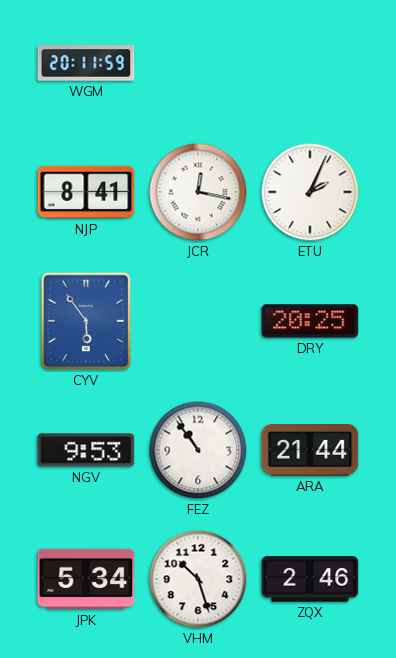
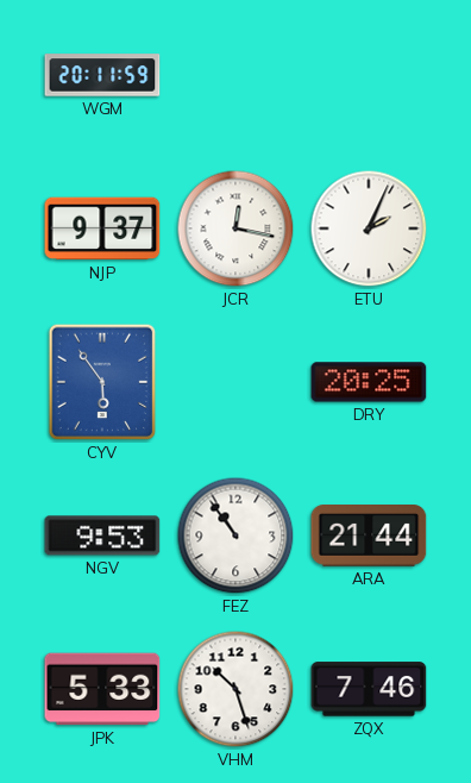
NJP: 8:41 -> 9:37 (102, 228)
JPK: 5:34 -> 5:33 (102, 689)
ZQX: 2:46 -> 7:46 (369, 689)
